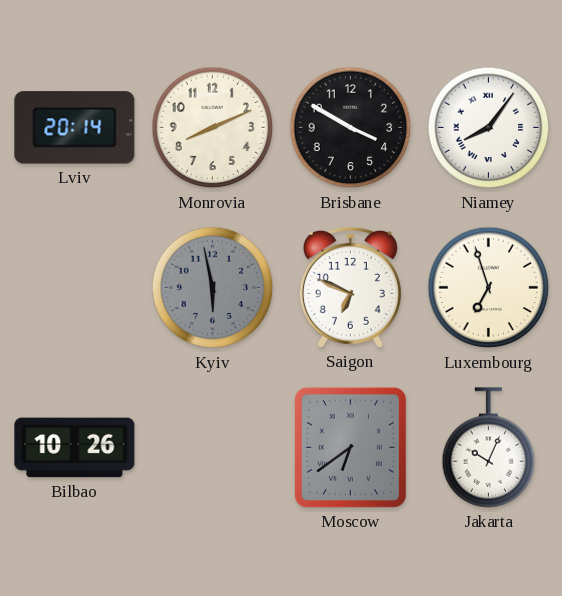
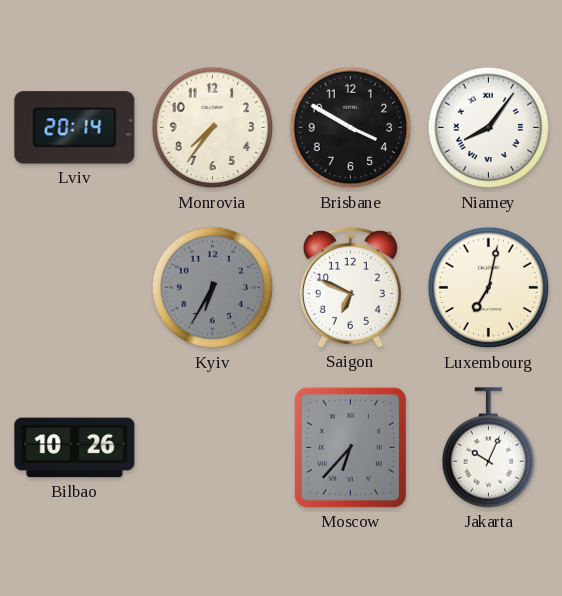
Monrovia: 8:11 -> 7:36 (213, 128)
Kyiv: 5:58 -> 6:35 (213, 288)
Luxembourg: 6:57 -> 7:02 (489, 288)
Moscow: 6:39 -> 6:37 (350, 447)
